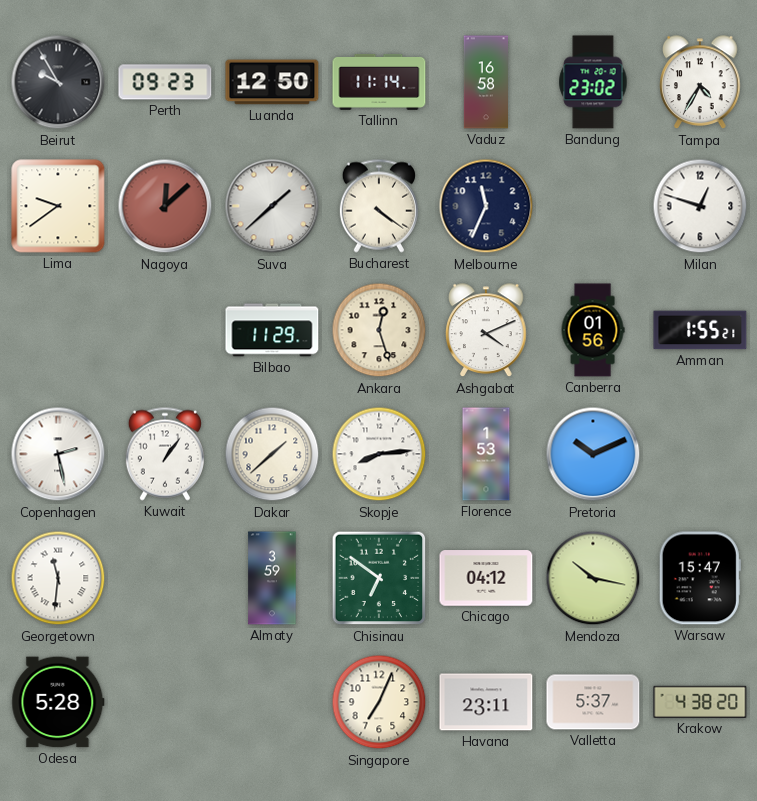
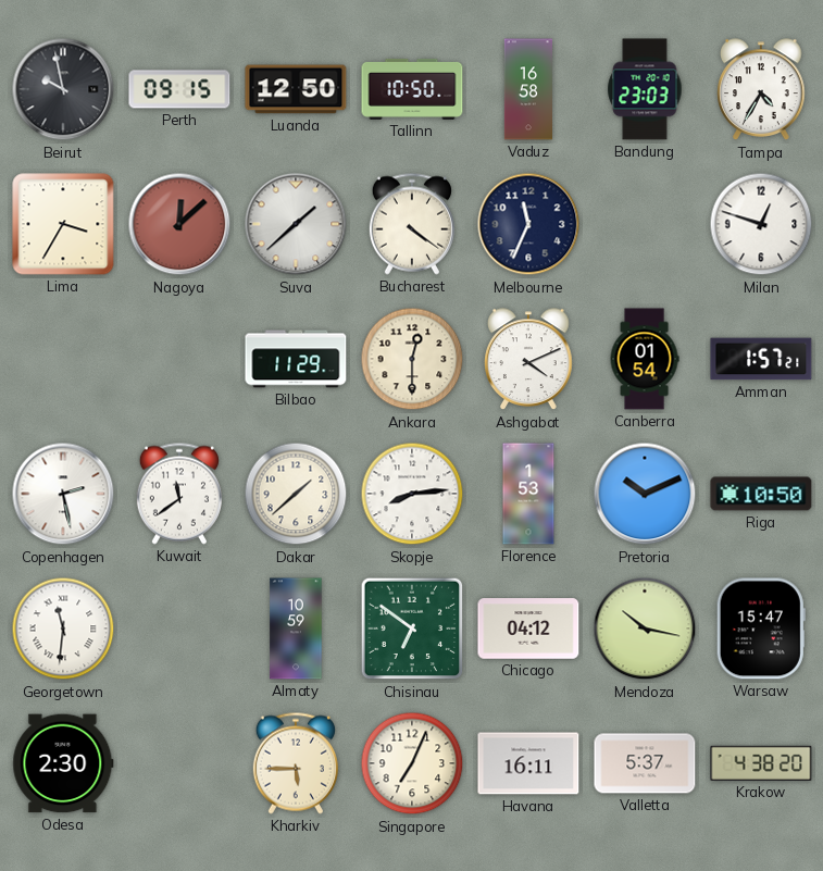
Beirut: 9:55 -> 9:58 (63, 89)
Perth: 09:23 -> 09:15 (179, 89)
Tallinn: 11:14 -> 10:50 (412, 89)
Bandung: 23:02 -> 23:03 (645, 89)
Lima: 9:39 -> 3:35 (63, 224)
Ankara: 12:27 -> 12:30 (412, 359)
Canberra: 01:56 -> 01:54 (645, 359)
Amman: 1:55 -> 1:57 (761, 359)
Kuwait: 1:06 -> 11:39 (179, 494)
Riga: none -> 10:50 (761, 494)
Almaty: 3:59 -> 10:59 (296, 629)
Odesa: 5:28 -> 2:30 (63, 763)
Kharkiv: none -> 5:45 (296, 763)
Havana: 23:11 -> 16:11 (528, 763)
